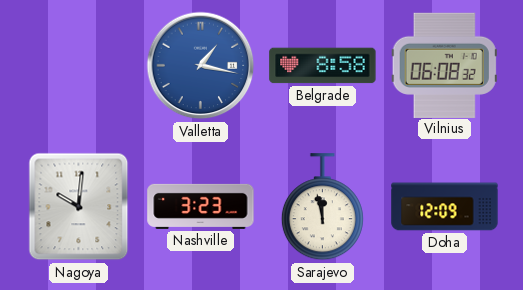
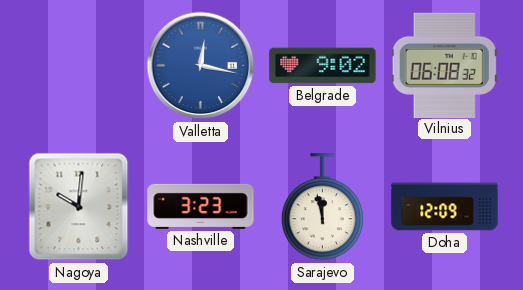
Valletta: 1:17 -> 12:17 (201, 66)
Belgrade: 8:58 -> 9:02 (323, 66)
